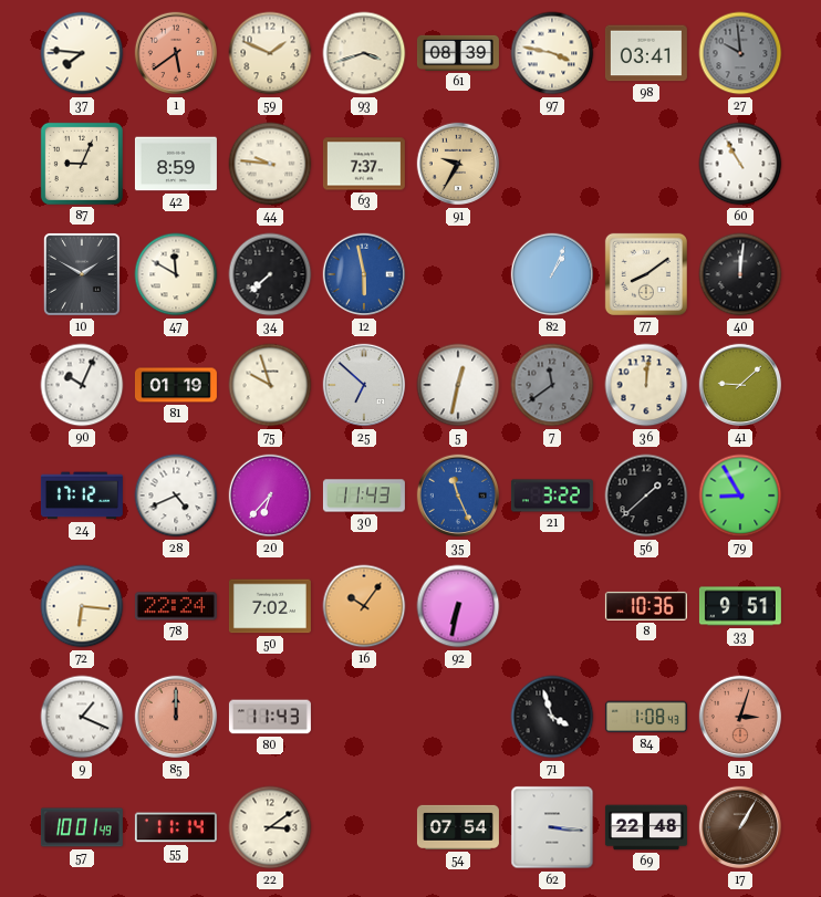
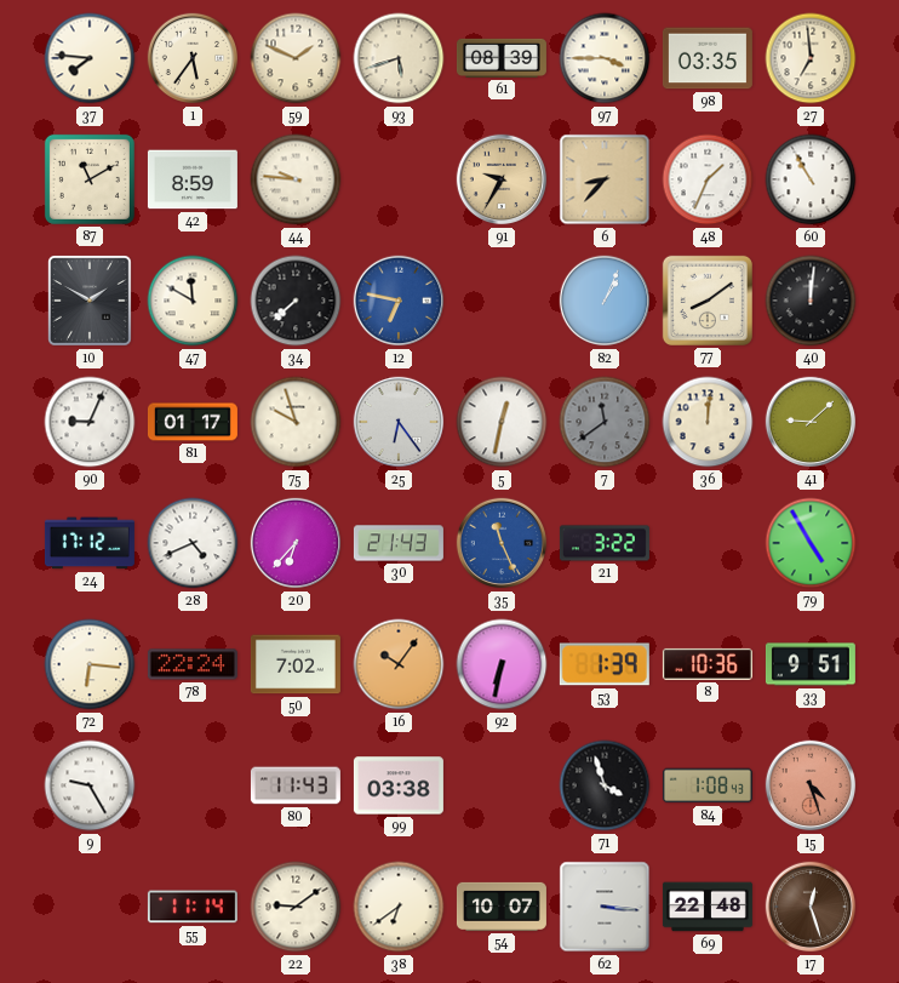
1: 5:39 -> 5:36 (193, 58)
1 dial: salmon -> cream (193, 58)
93: 3:42 -> 5:42 (399, 58)
97: 3:47 -> 3:45 (605, 58)
98: 03:41 -> 03:35 (708, 58)
27: 9:59 -> 6:59 (811, 58)
27 dial: grey -> cream (811, 58)
87: 9:04 -> 11:10 (90, 179)
63: 7:37 -> none (364, 164)
6: none -> 8:37 (605, 179)
48: none -> 1:34 (708, 179)
12: 5:58 -> 6:47 (399, 301)
90: 10:04 -> 9:04 (90, 422)
81: 01:19 -> 01:17 (193, 422)
25: 6:52 -> 6:24 (399, 422)
30: 11:43 -> 21:43 (399, 543)
56: 1:38 -> none (646, 496)
79: 8:55 -> 4:55 (811, 543)
53: none -> 1:39 (605, 664)
9: 1:19 -> 9:25 (90, 785)
85: 12:00 -> none (176, 717)
99: none -> 03:38 (399, 785)
15: 3:03 -> 4:27 (811, 785)
57: 10:01 -> none (82, 827)
22: 3:09 -> 9:09 (296, 907)
38: none -> 6:39 (399, 907)
54: 07:54 -> 10:07 (502, 907)
17: 1:05 -> 12:27 (811, 907)
